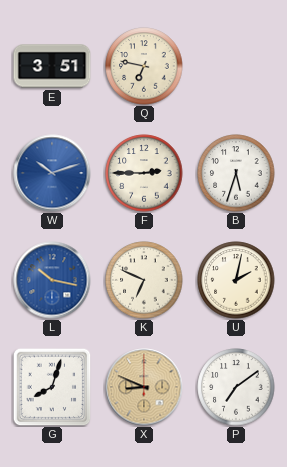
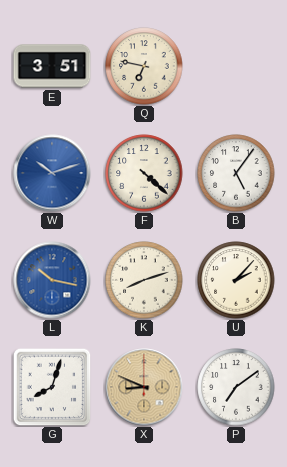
F: 2:45 -> 4:22 (144, 173)
B: 5:33 -> 5:06 (236, 173)
K: 6:49 -> 8:12 (144, 280)
U: 2:02 -> 2:07 (236, 280)
